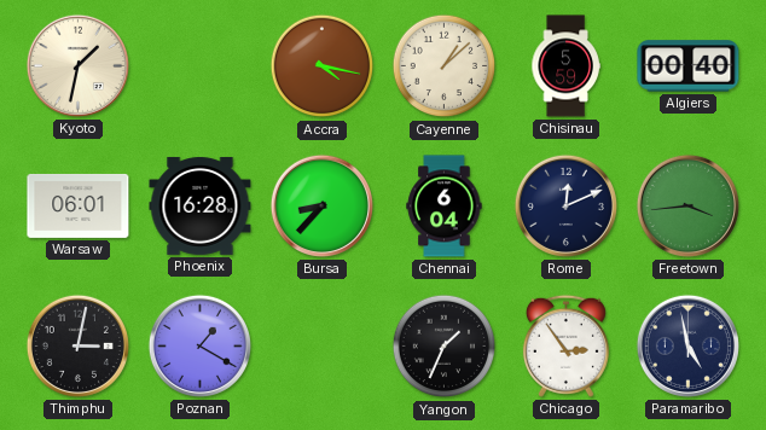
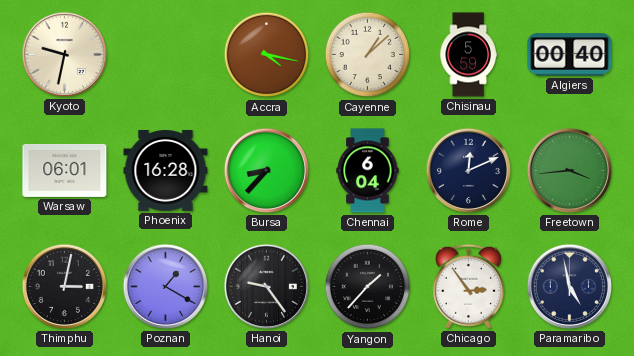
Kyoto: 1:32 -> 9:32 (64, 54)
Hanoi: none -> 9:24 (266, 286)
Yangon: 1:34 -> 1:37 (368, 287)
